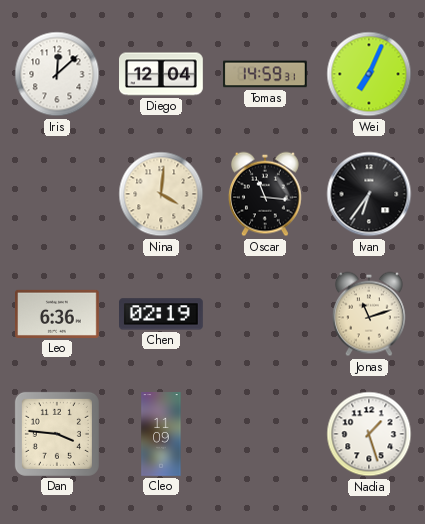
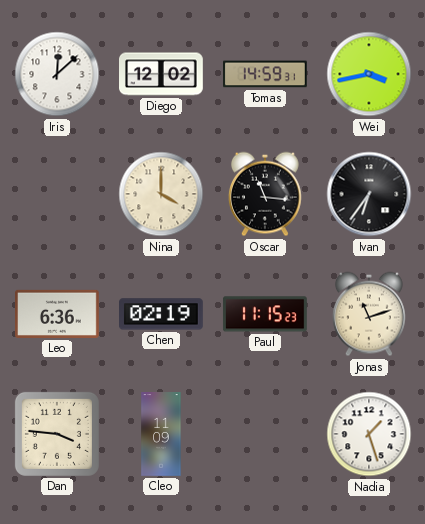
Diego: 12:04 -> 12:02 (161, 74)
Wei: 7:04 -> 3:43 (369, 74)
Nina: 4:01 -> 4:00 (161, 194)
Paul: none -> 11:15 (265, 314)
